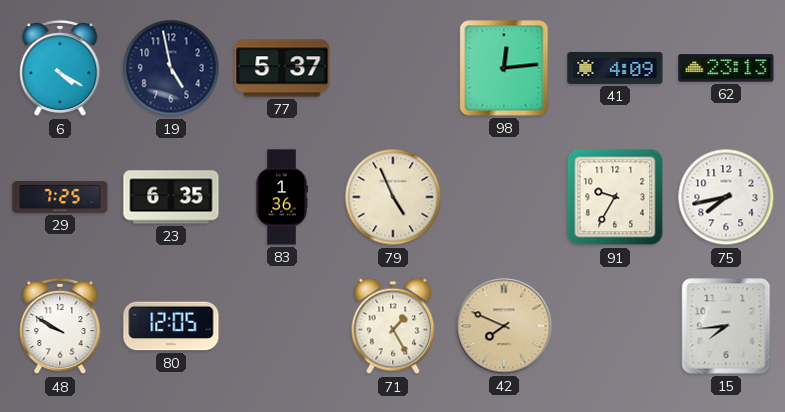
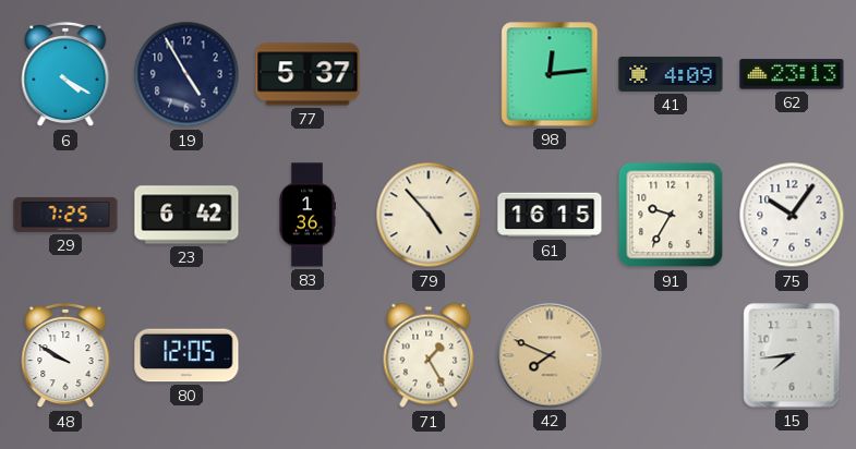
19: 4:58 -> 4:55 (186, 74)
23: 6:35 -> 6:42 (186, 215)
79: 4:56 -> 4:53 (429, 215)
61: none -> 16:15 (550, 215)
75: 7:43 -> 10:06 (792, 215)
